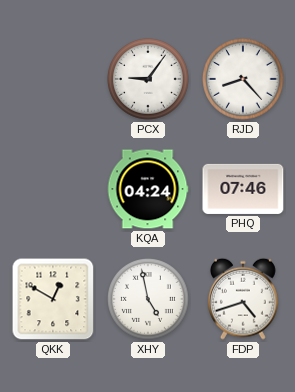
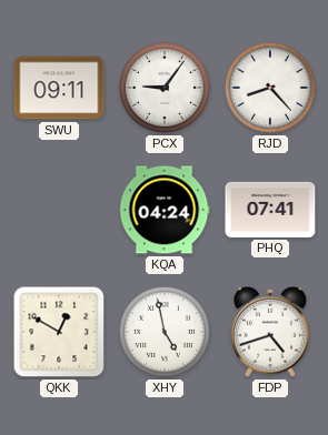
SWU: none -> 09:11 (59, 88)
PHQ: 07:46 -> 07:41 (270, 210)
